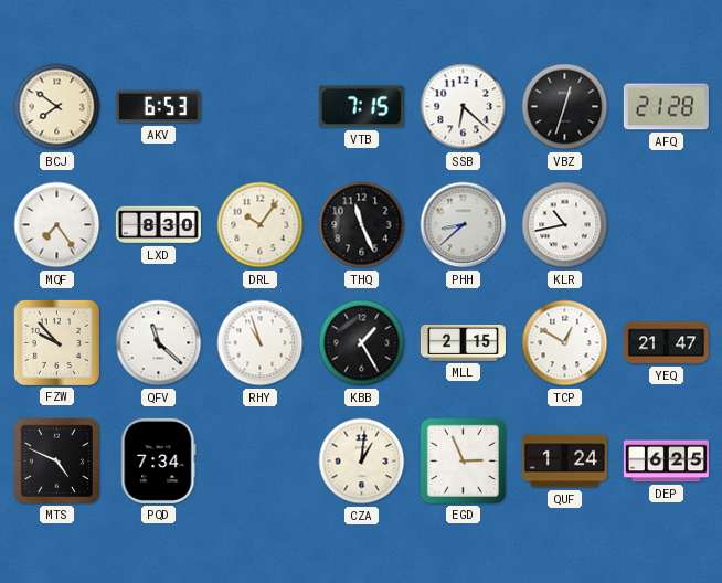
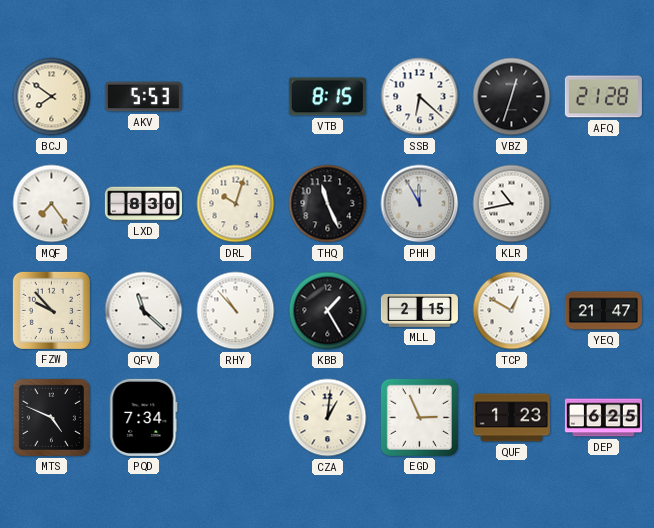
AKV: 6:53 -> 5:53 (143, 97)
VTB: 7:15 -> 8:15 (327, 97)
DRL: 10:06 -> 10:03 (236, 204)
PHH: 8:38 -> 11:55 (420, 204)
RHY: 10:57 -> 10:53 (236, 311)
QUF: 1:24 -> 1:23 (511, 418)
